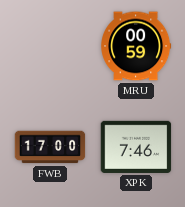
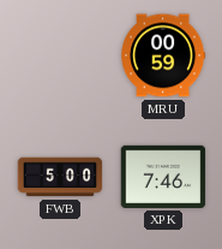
FWB: 17:00 -> 5:00 (60, 177)
